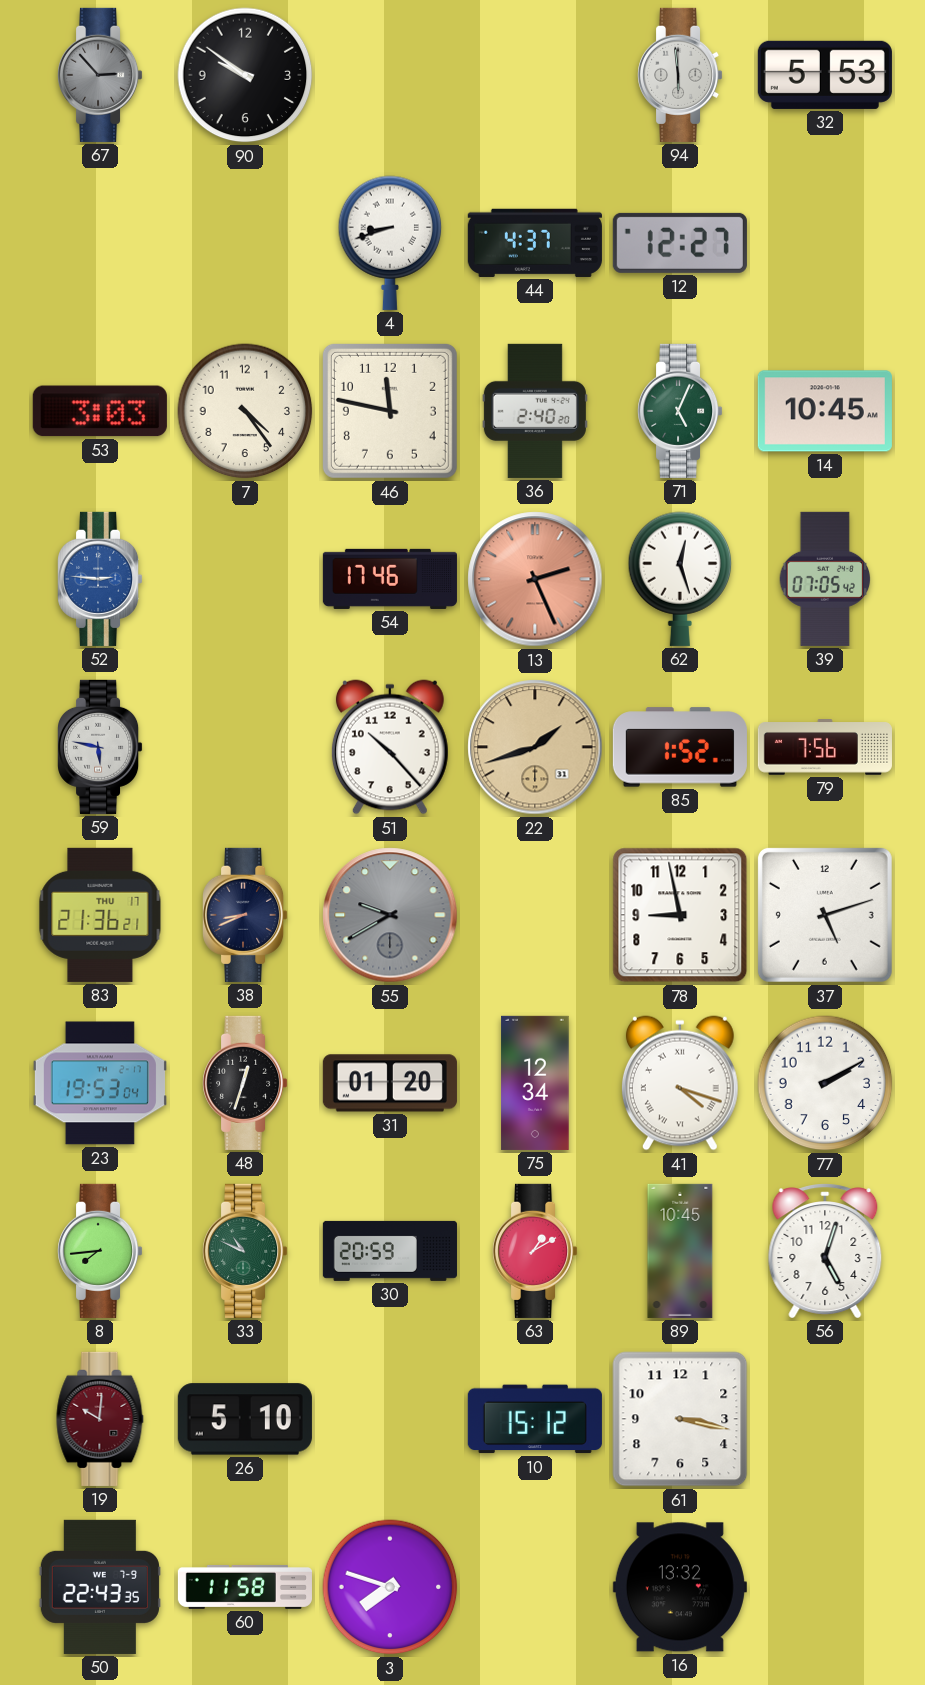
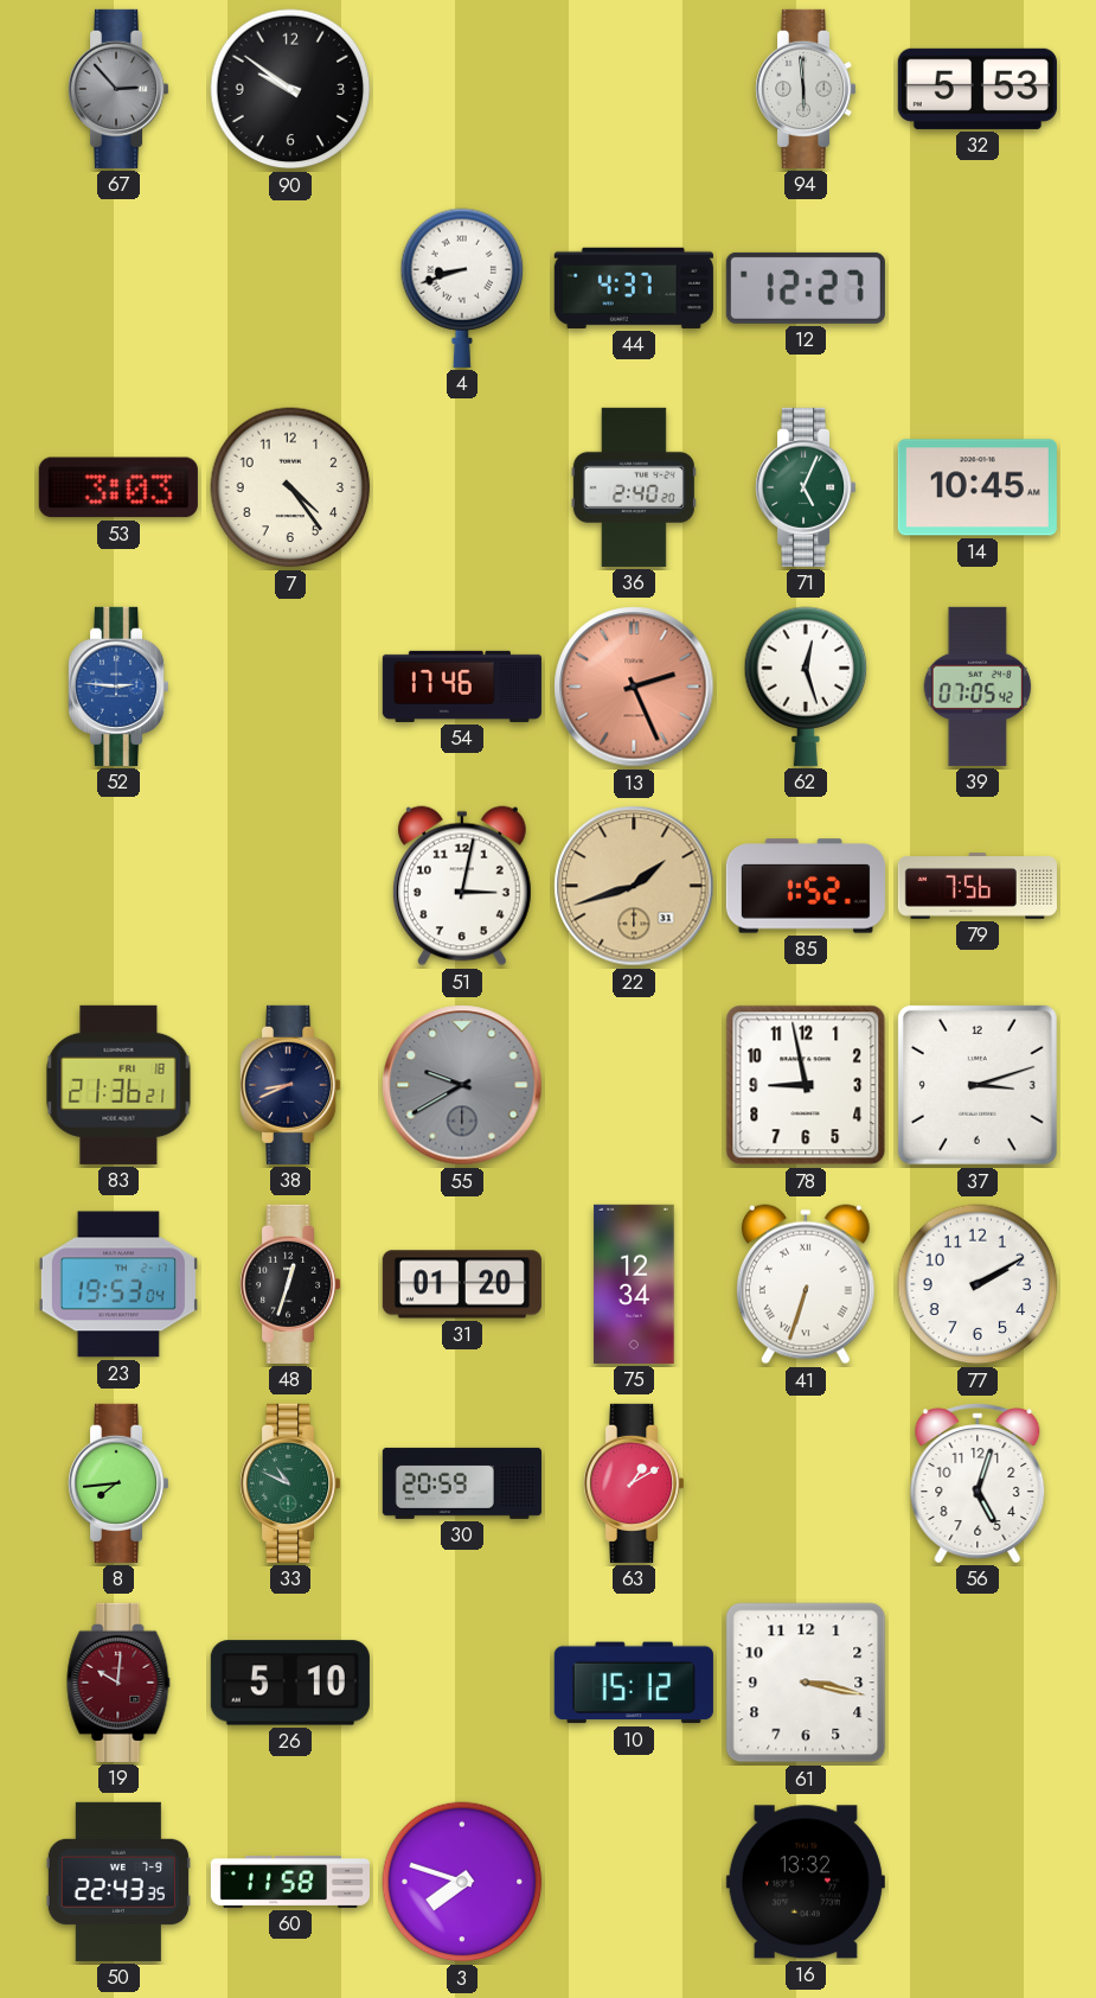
46: 11:47 -> none (390, 411)
59: 5:47 -> none (101, 747)
51: 10:23 -> 3:02 (462, 886)
83 date: THU 17 -> FRI 18 (118, 1085)
37: 5:12 -> 3:12 (978, 1085)
41: 4:18 -> 6:33 (806, 1284)
89: 10:45 -> none (680, 1251)
